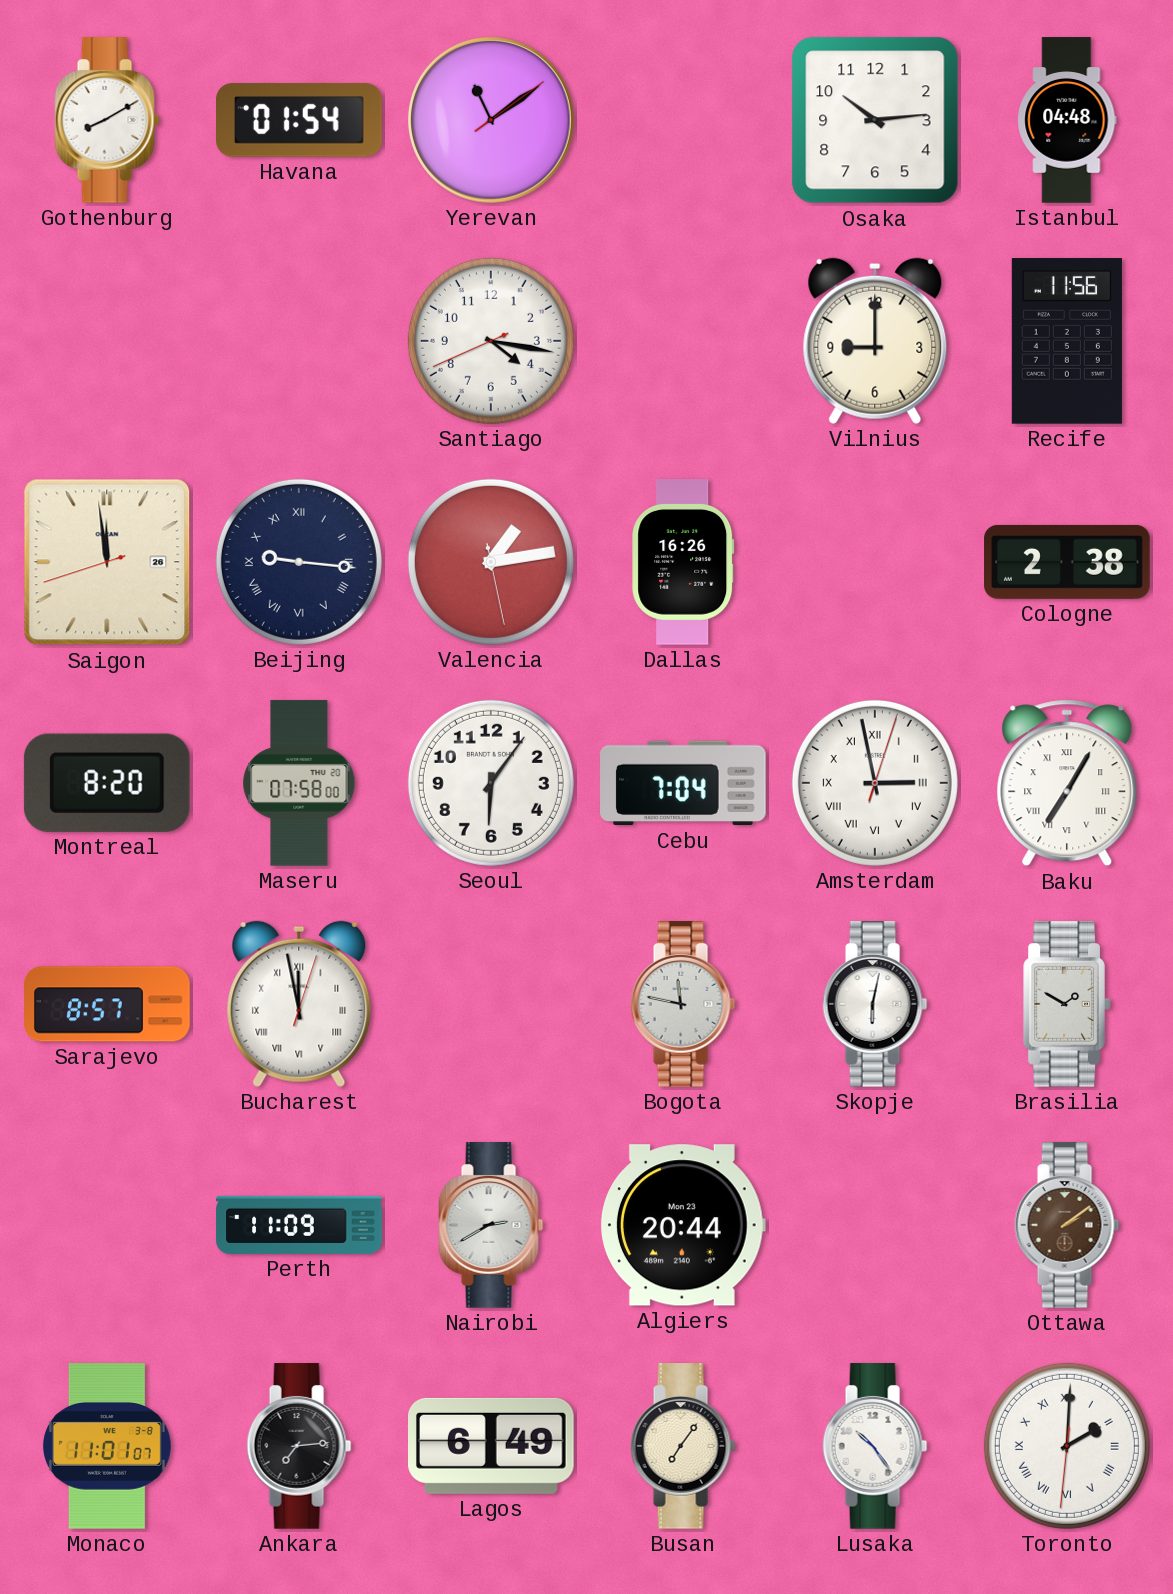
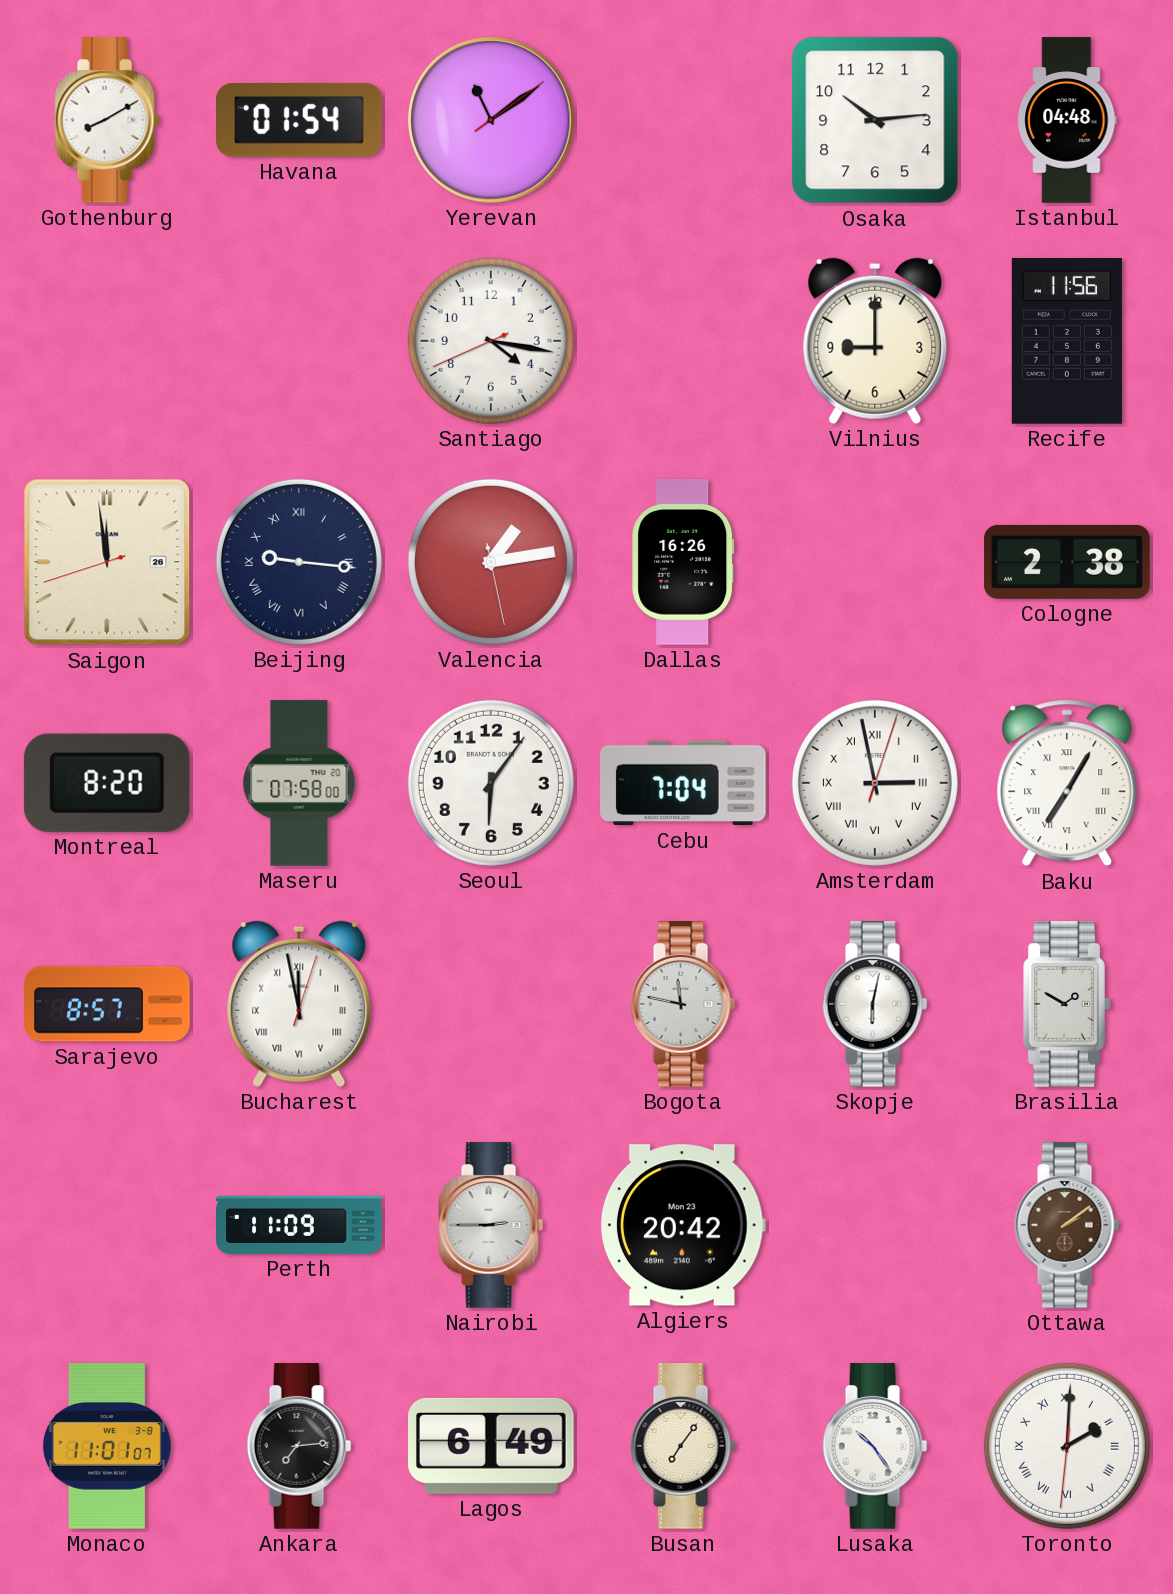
Nairobi: 2:40 -> 2:45 (491, 1225)
Algiers: 20:44 -> 20:42 (683, 1225)
